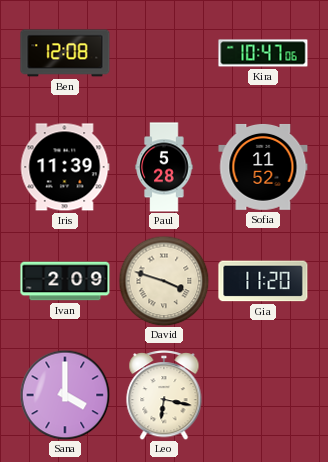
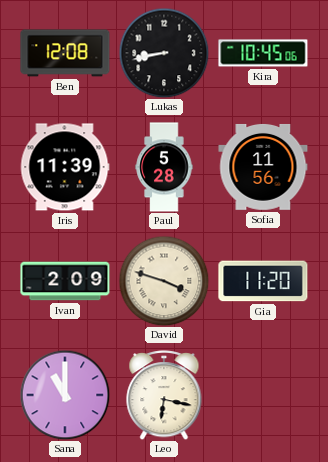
Lukas: none -> 8:43 (164, 53)
Kira: 10:47 -> 10:45 (263, 53)
Sofia: 11:52 -> 11:56 (263, 167)
Sana: 4:00 -> 11:00 (65, 395)
